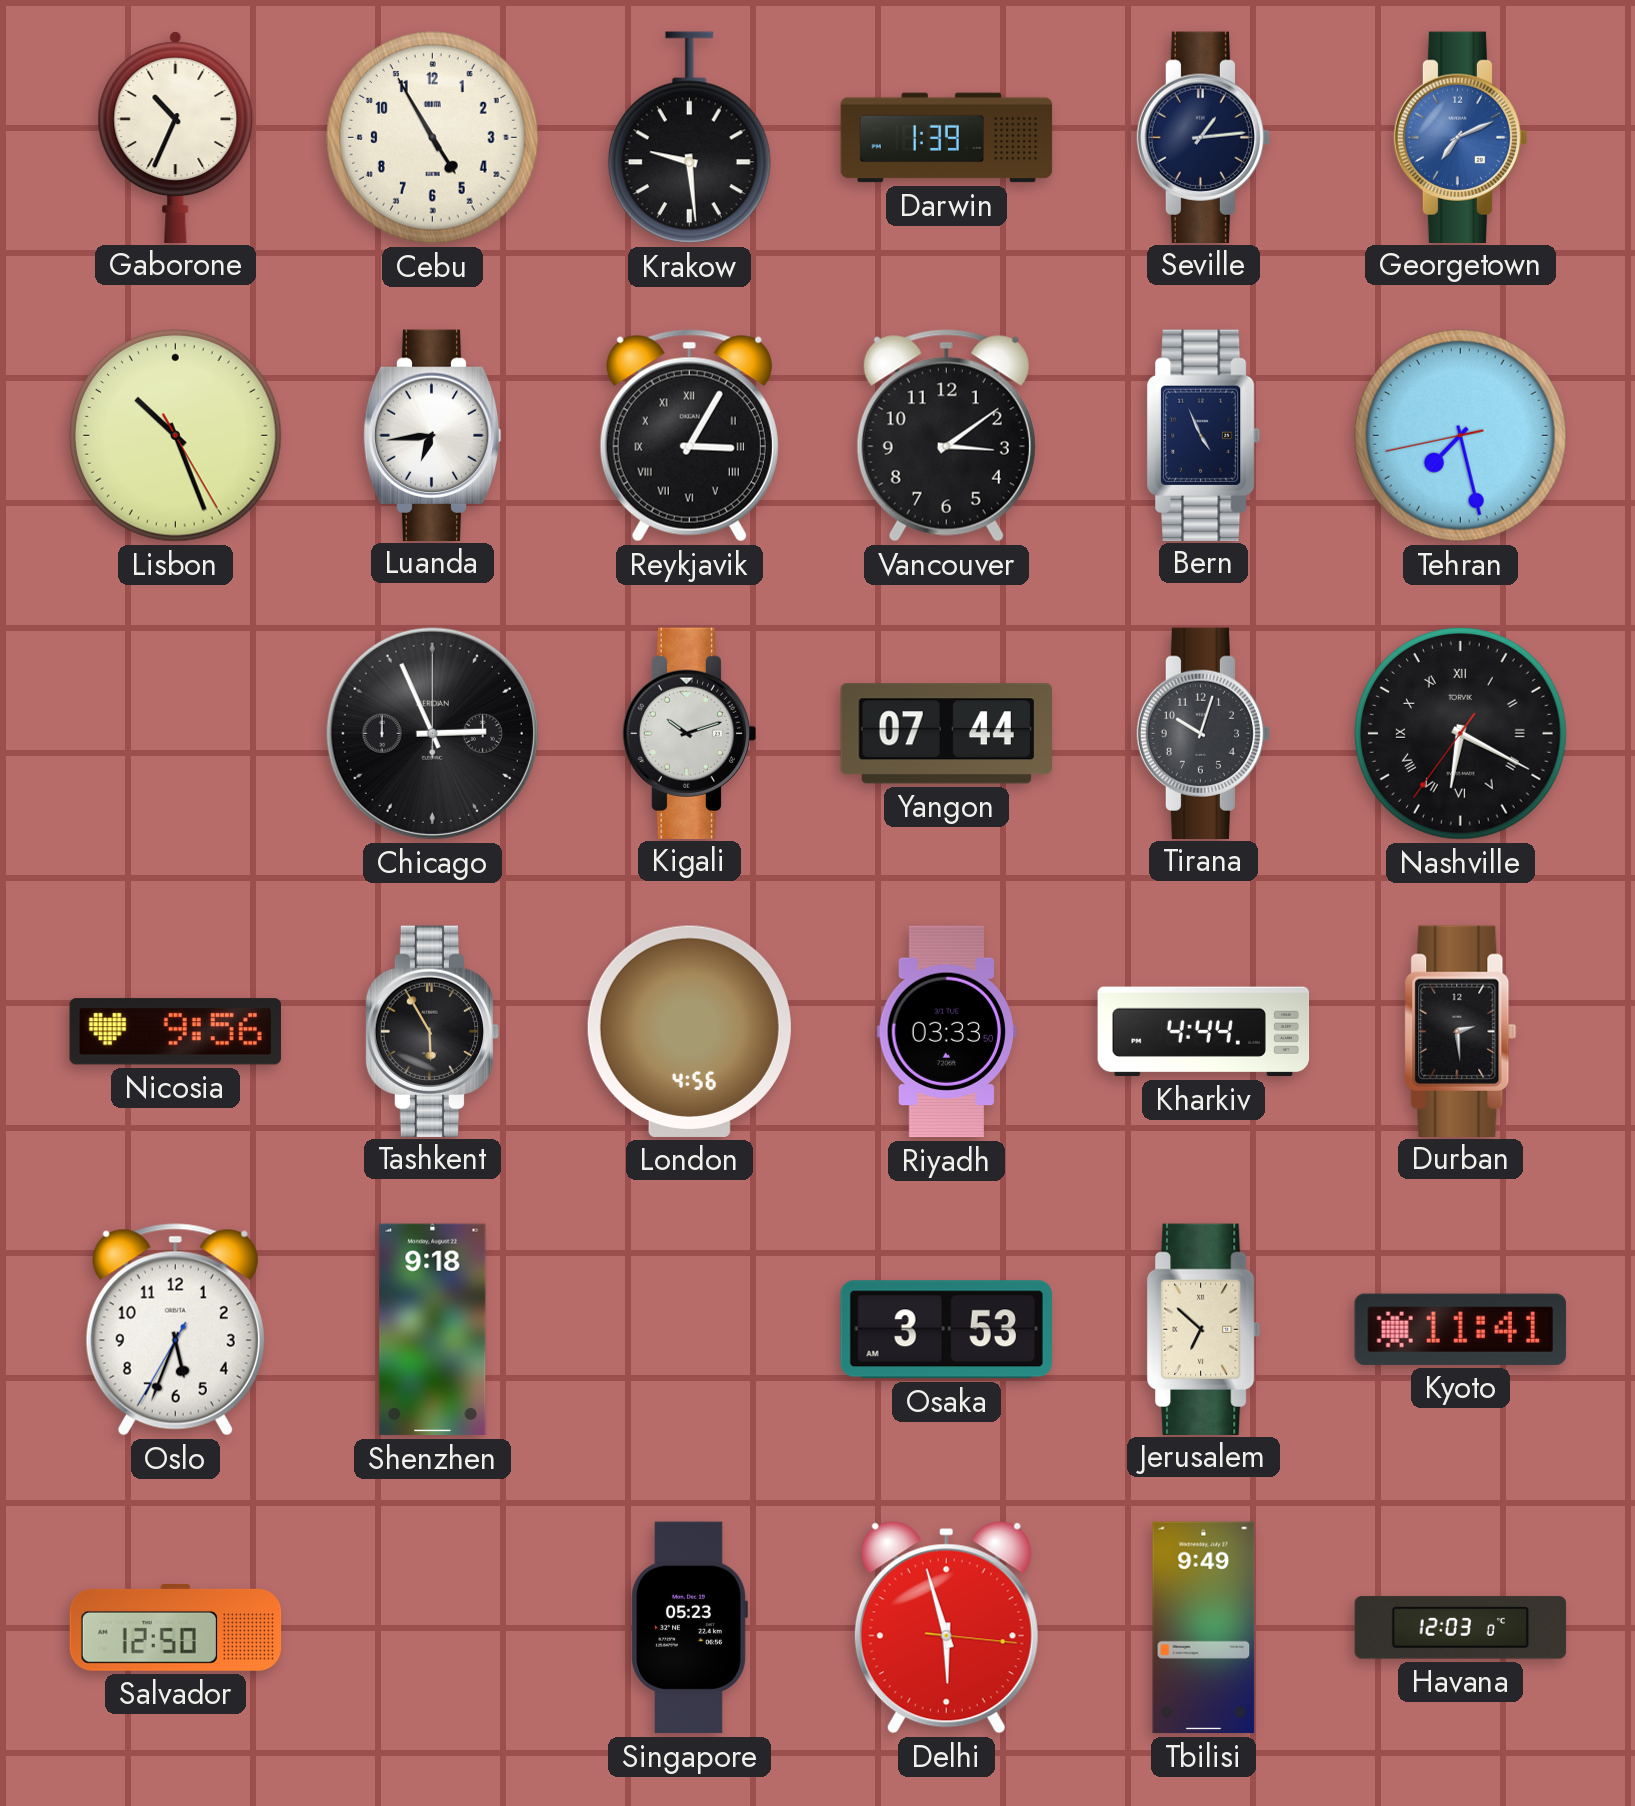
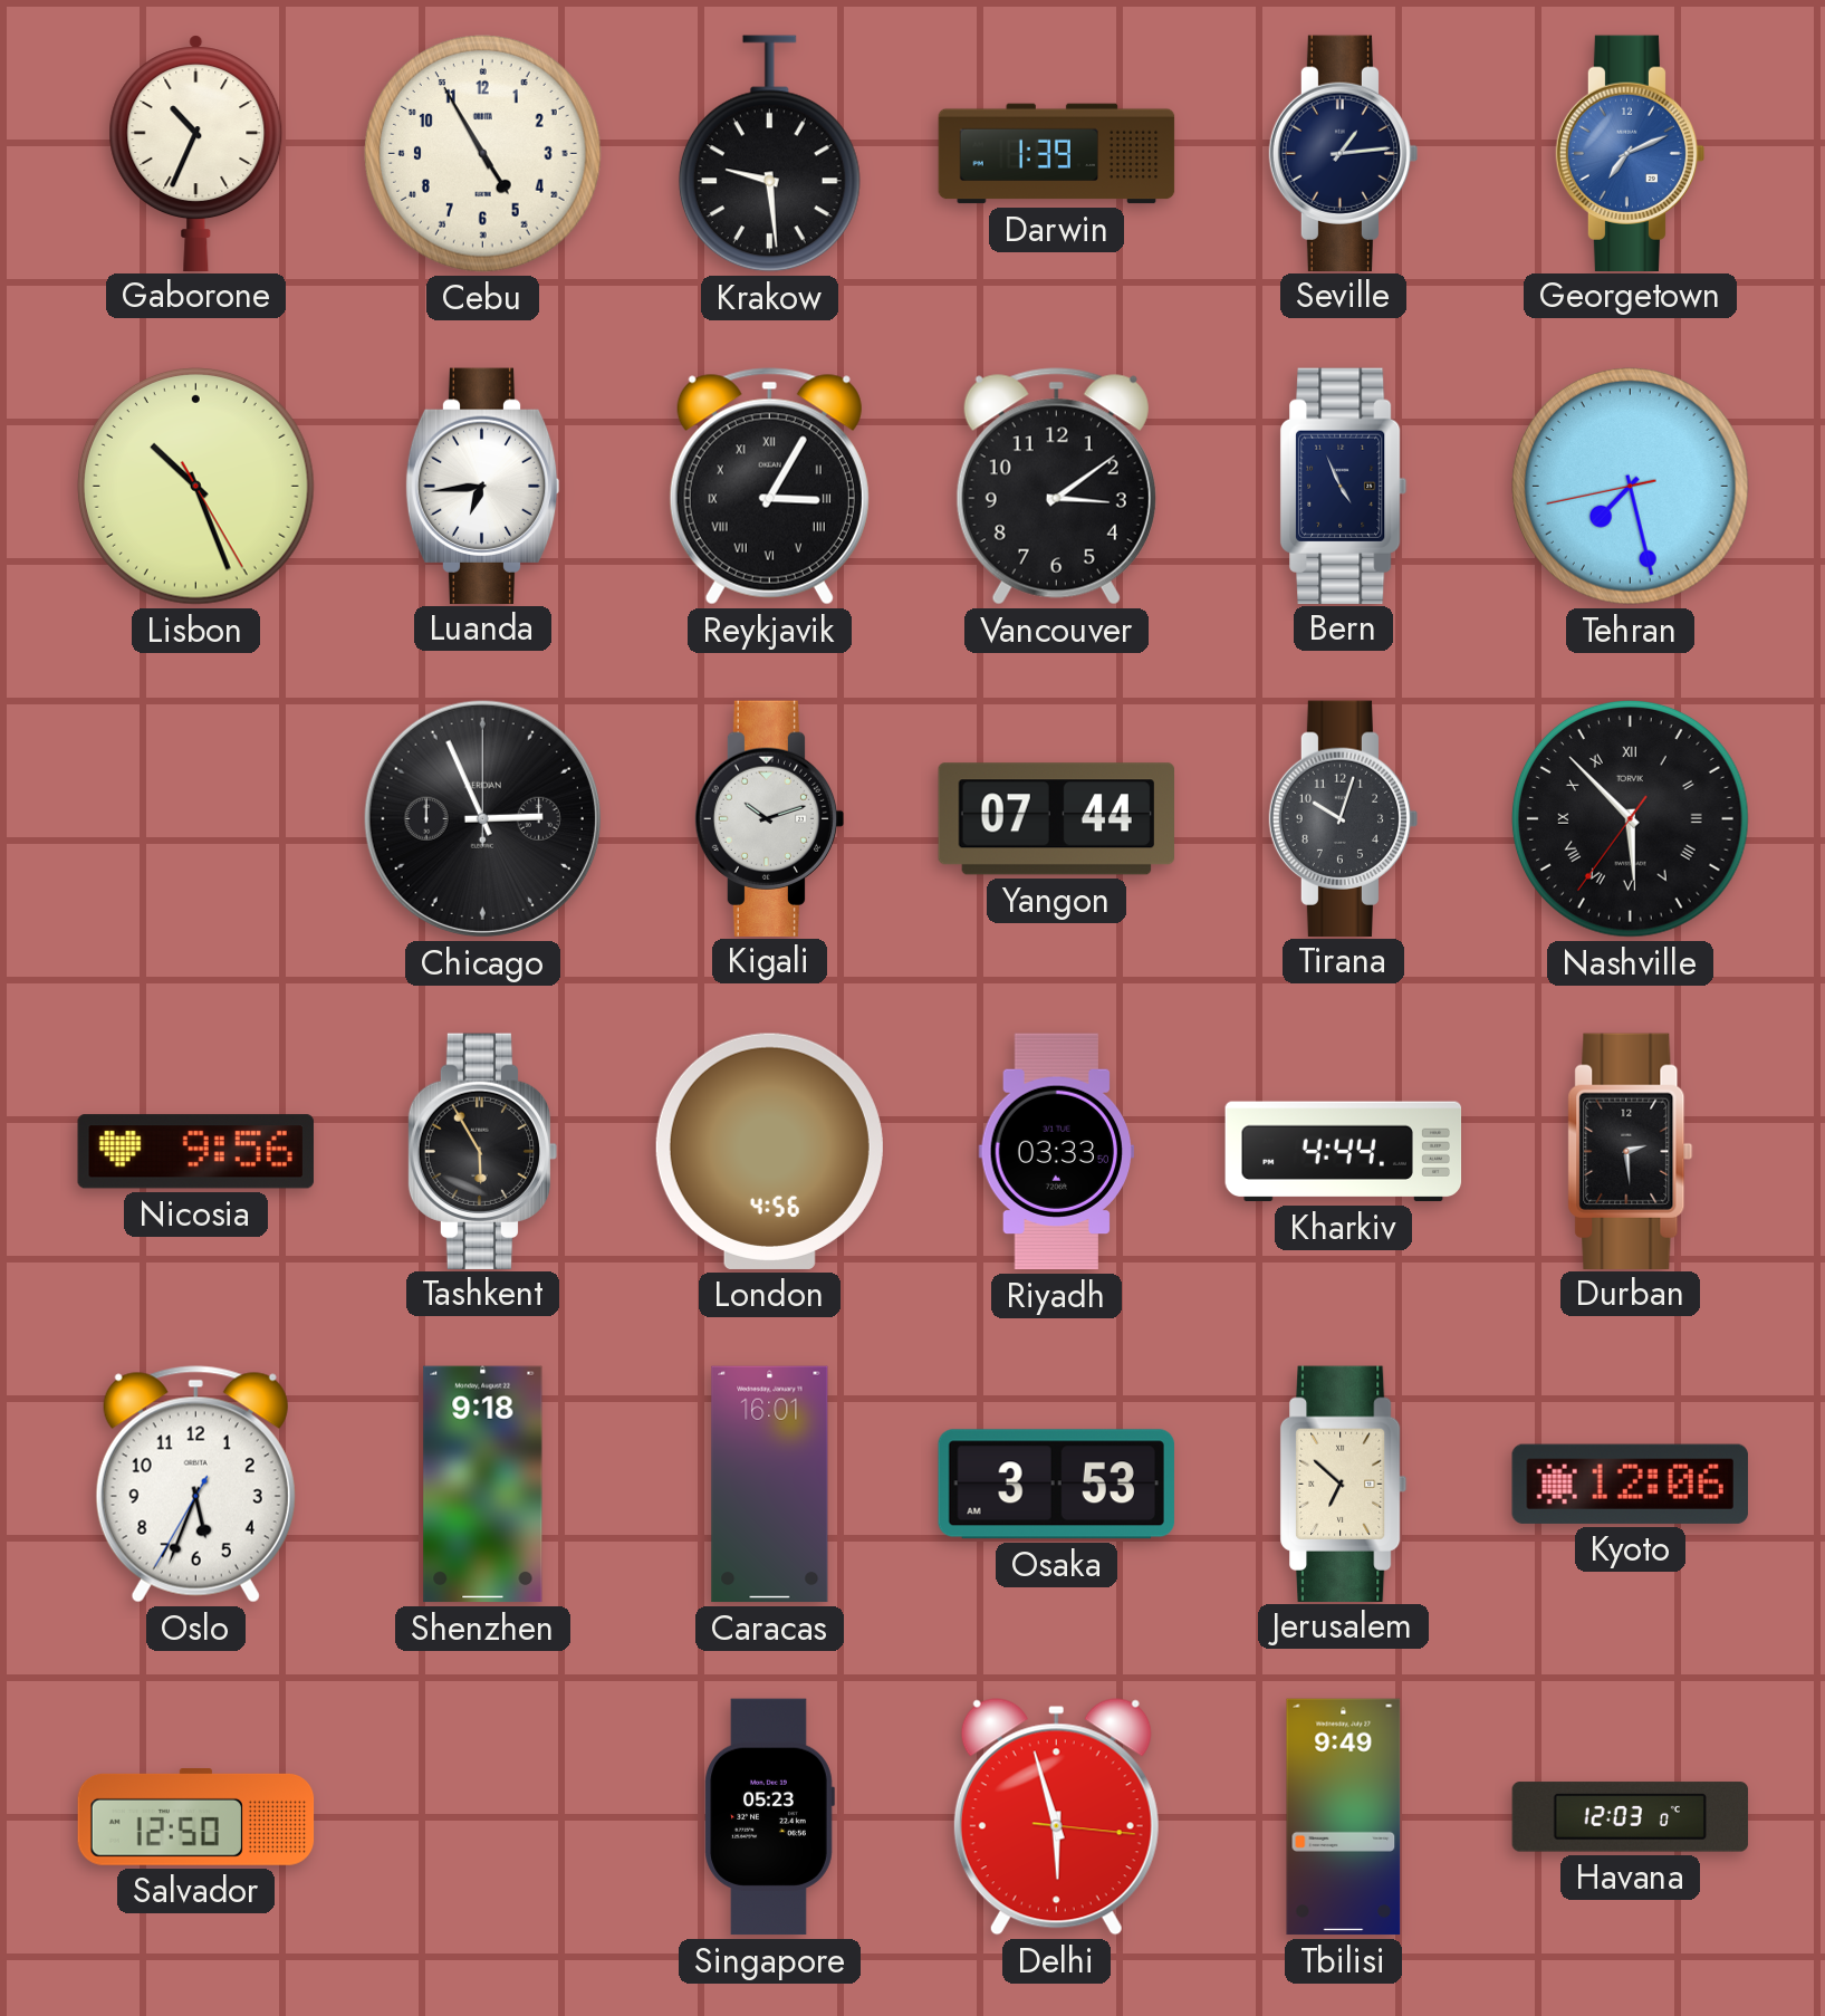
Nashville: 6:19 -> 5:52 (1630, 818)
Caracas: none -> 16:01 (770, 1485)
Kyoto: 11:41 -> 12:06 (1630, 1484)
